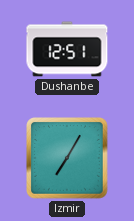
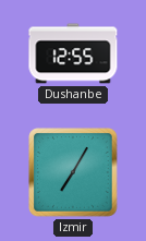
Dushanbe: 12:51 -> 12:55 (73, 53)
